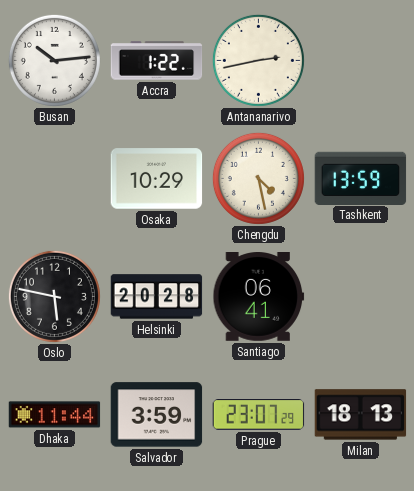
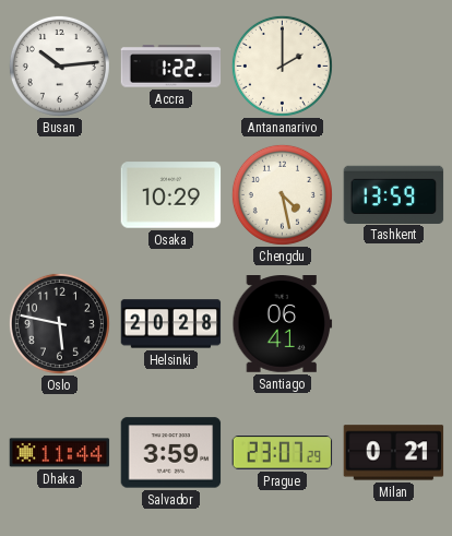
Antananarivo: 2:43 -> 2:00 (282, 65)
Milan: 18:13 -> 0:21 (394, 453)
